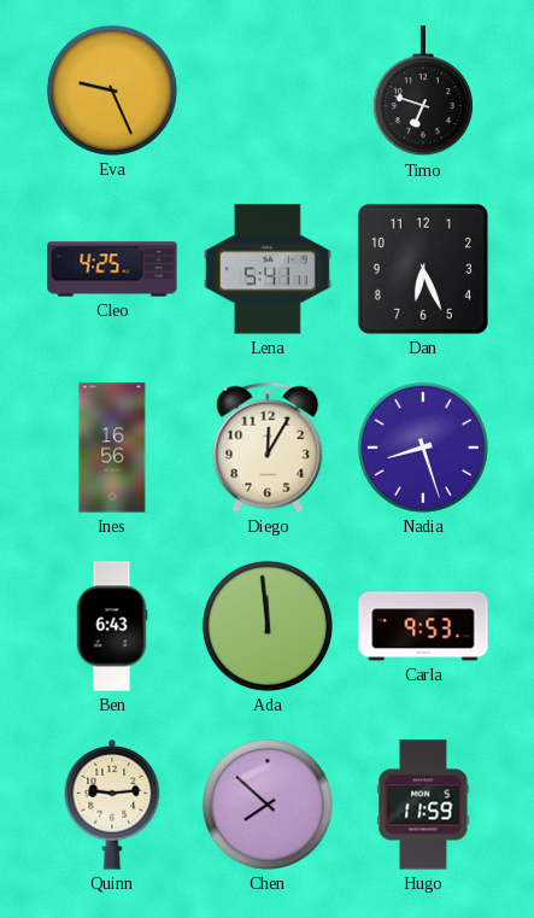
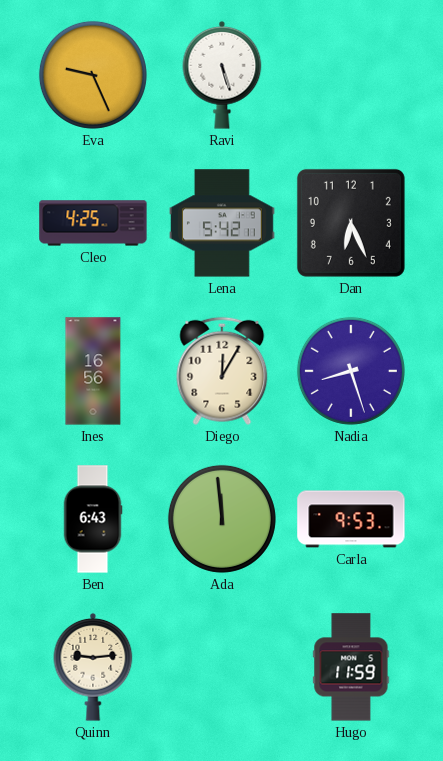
Ravi: none -> 5:27 (222, 75)
Timo: 6:48 -> none (423, 92)
Lena: 5:41 -> 5:42 (222, 223)
Chen: 7:52 -> none (268, 805)
